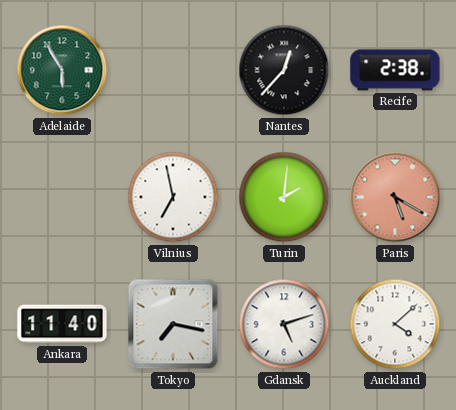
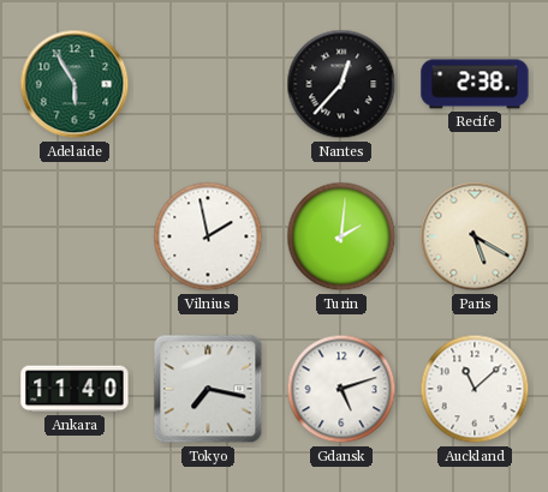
Vilnius: 6:58 -> 1:58 (208, 236)
Paris dial: salmon -> cream (475, 236)
Auckland: 4:08 -> 11:08 (475, 389)
